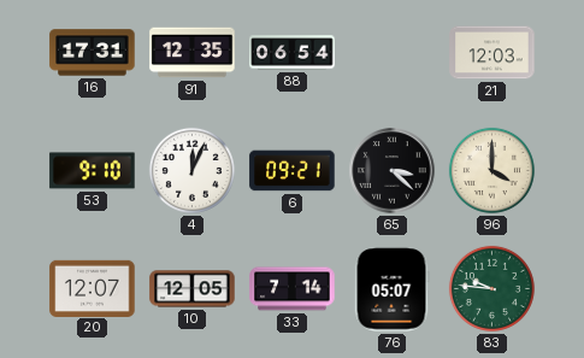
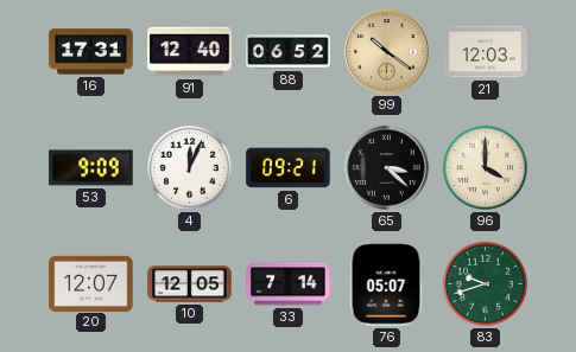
91: 12:35 -> 12:40 (190, 52)
88: 06:54 -> 06:52 (289, 52)
99: none -> 10:21 (387, 52)
53: 9:10 -> 9:09 (91, 168)
83: 9:46 -> 9:42 (485, 283)
